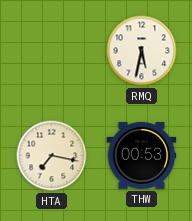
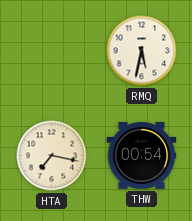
THW: 00:53 -> 00:54 (142, 156)
